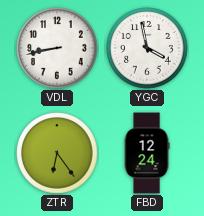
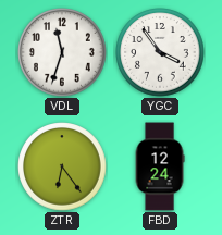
VDL: 8:43 -> 11:33 (62, 52)
YGC: 3:58 -> 3:54 (160, 52)
